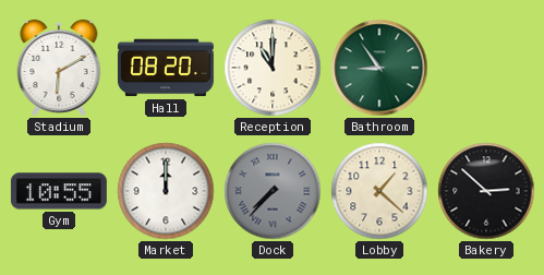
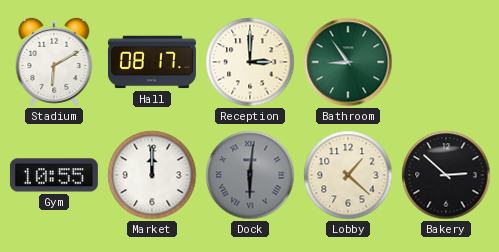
Hall: 08:20 -> 08:17 (152, 62)
Reception: 11:00 -> 3:00 (250, 62)
Dock: 7:37 -> 6:01 (250, 175)
